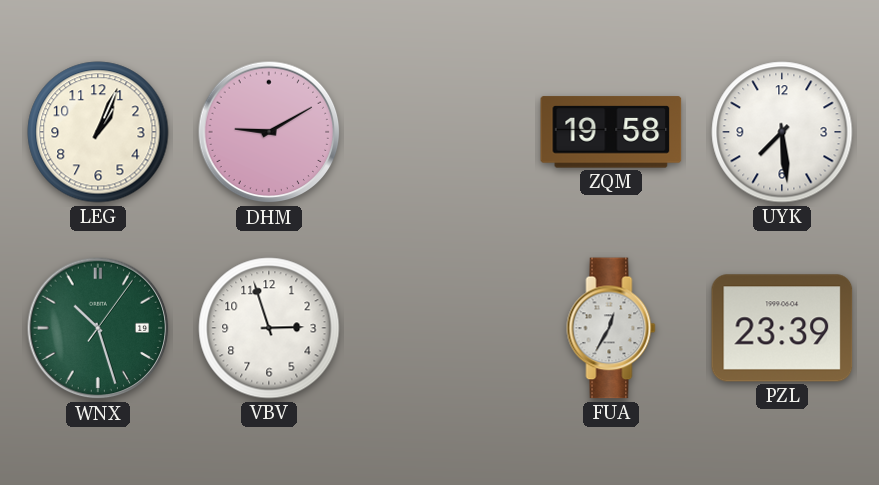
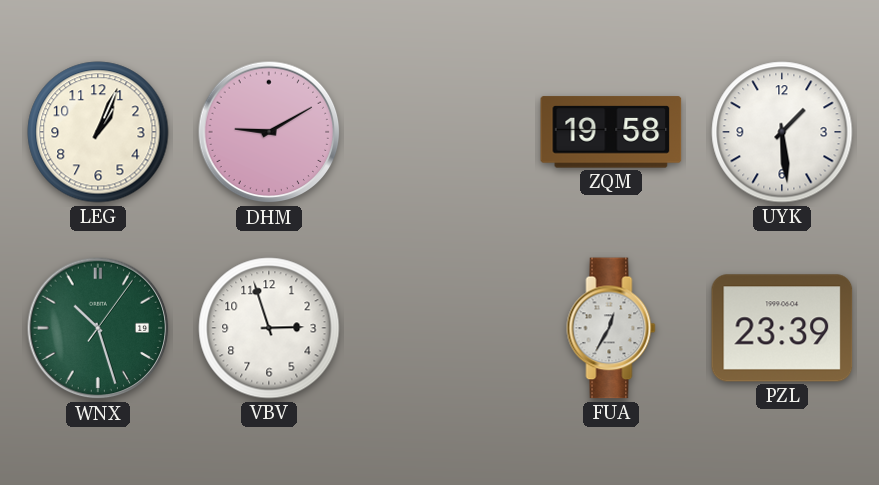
UYK: 7:29 -> 1:29 (782, 132)
